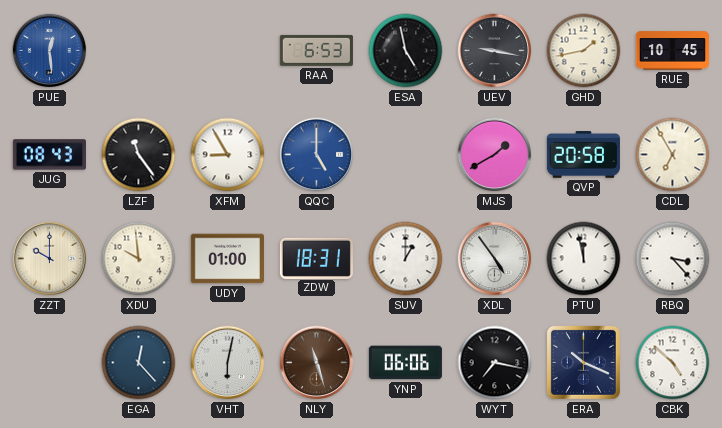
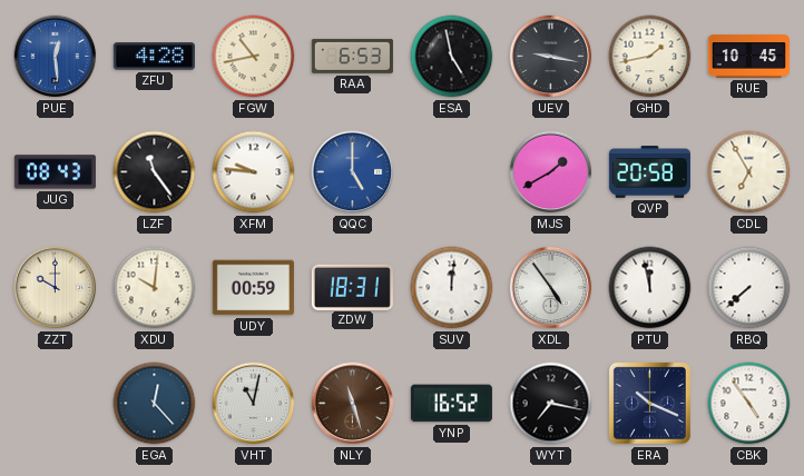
ZFU: none -> 4:28 (154, 57)
FGW: none -> 10:43 (254, 57)
XFM: 8:55 -> 9:46 (254, 172)
XDU: 9:59 -> 10:01 (155, 288)
UDY: 01:00 -> 00:59 (253, 288)
SUV: 1:00 -> 12:01 (452, 288)
RBQ: 3:23 -> 7:38 (749, 288)
VHT: 6:02 -> 11:02 (254, 404)
YNP: 06:06 -> 16:52 (451, 404)
CBK: 4:52 -> 4:54 (749, 404)
